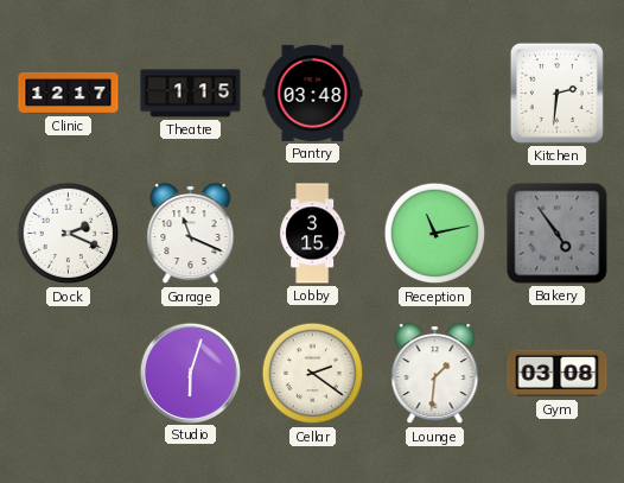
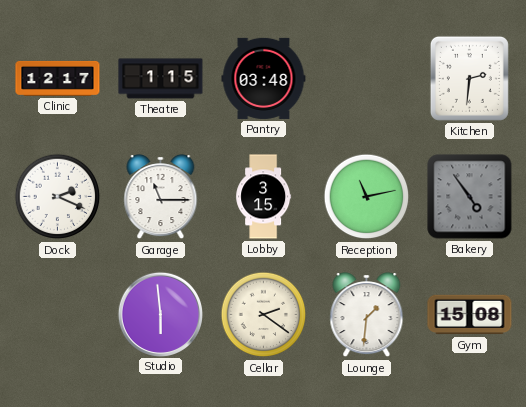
Garage: 11:19 -> 11:15 (161, 197)
Studio: 6:03 -> 5:59 (160, 314)
Gym: 03:08 -> 15:08 (470, 315)
